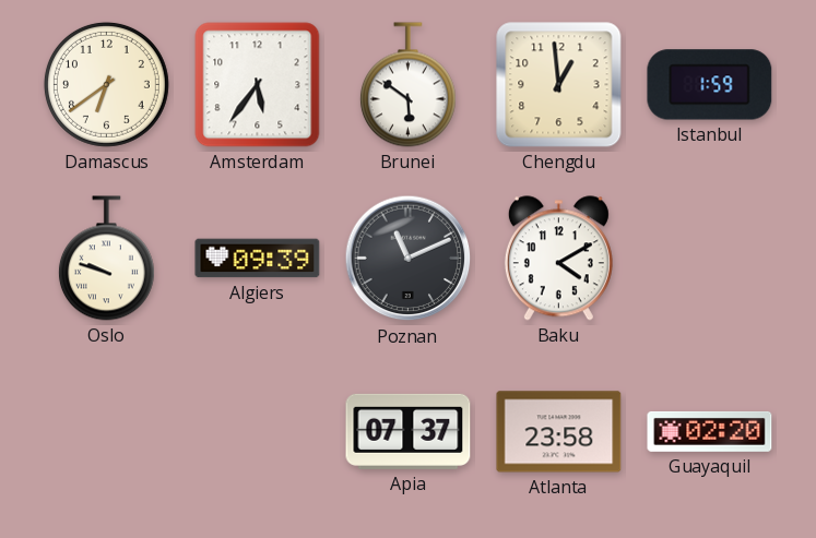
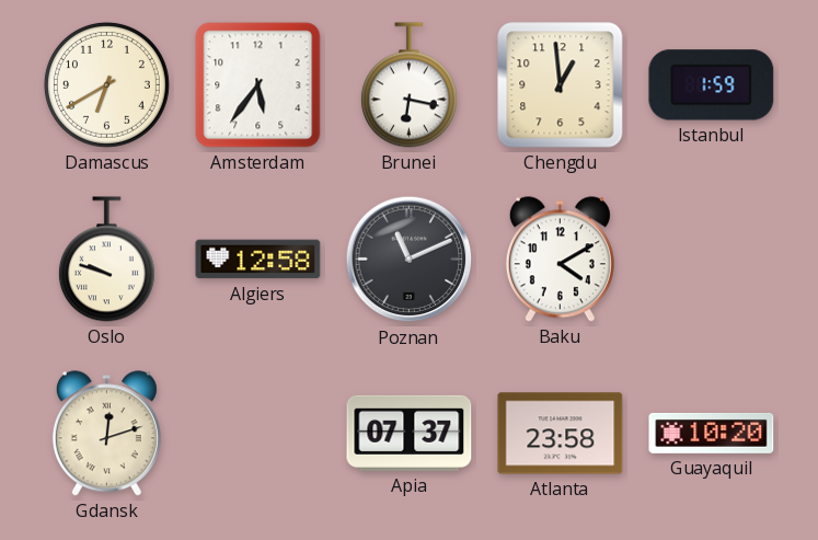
Damascus: 6:39 -> 6:40 (106, 84)
Brunei: 5:51 -> 6:17 (408, 85)
Algiers: 09:39 -> 12:58 (258, 260)
Gdansk: none -> 12:12 (106, 434)
Guayaquil: 02:20 -> 10:20 (712, 433)
